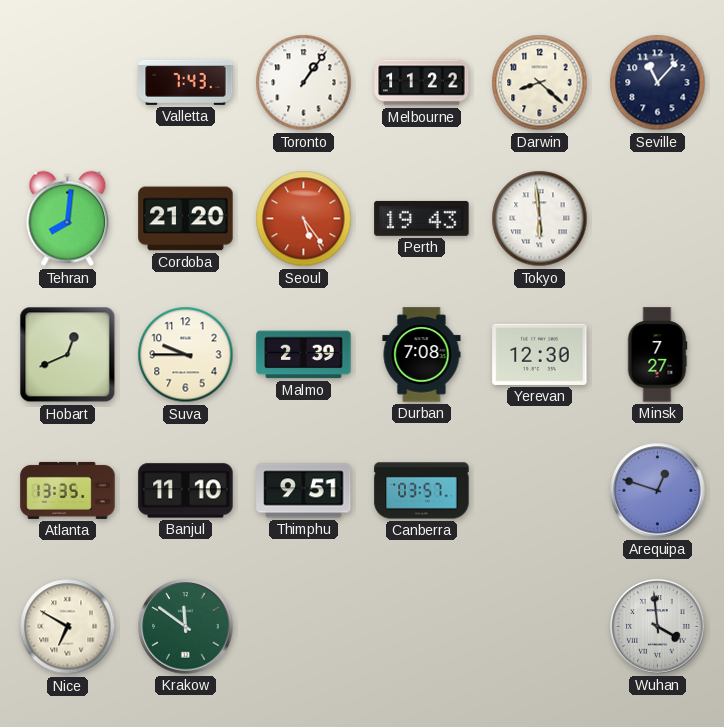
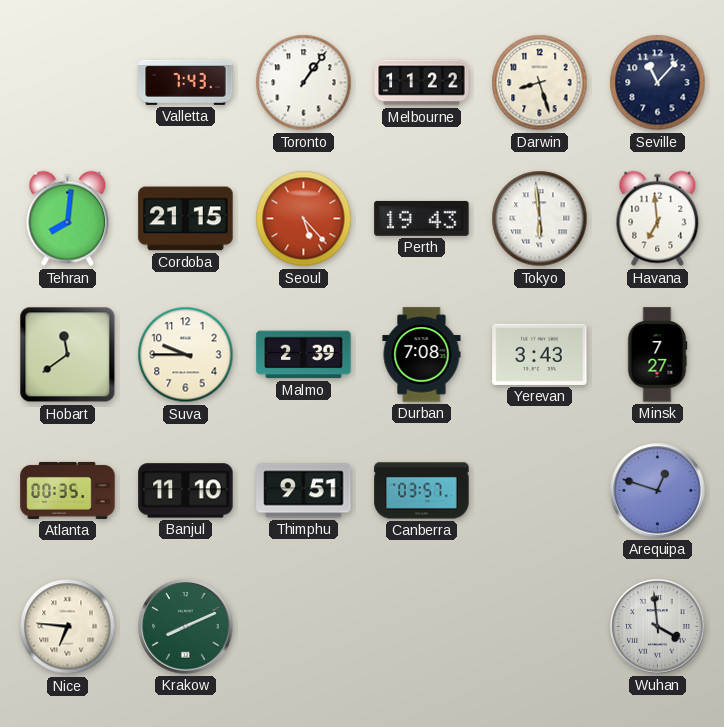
Darwin: 8:22 -> 8:27 (540, 83)
Cordoba: 21:20 -> 21:15 (186, 219)
Seoul: 5:24 -> 5:23 (304, 219)
Havana: none -> 6:59 (658, 219)
Hobart: 12:41 -> 11:39 (68, 355)
Yerevan: 12:30 -> 3:43 (540, 354)
Atlanta: 13:35 -> 00:35 (68, 490)
Nice: 6:50 -> 6:46 (68, 627)
Krakow: 11:51 -> 8:11 (186, 627)
